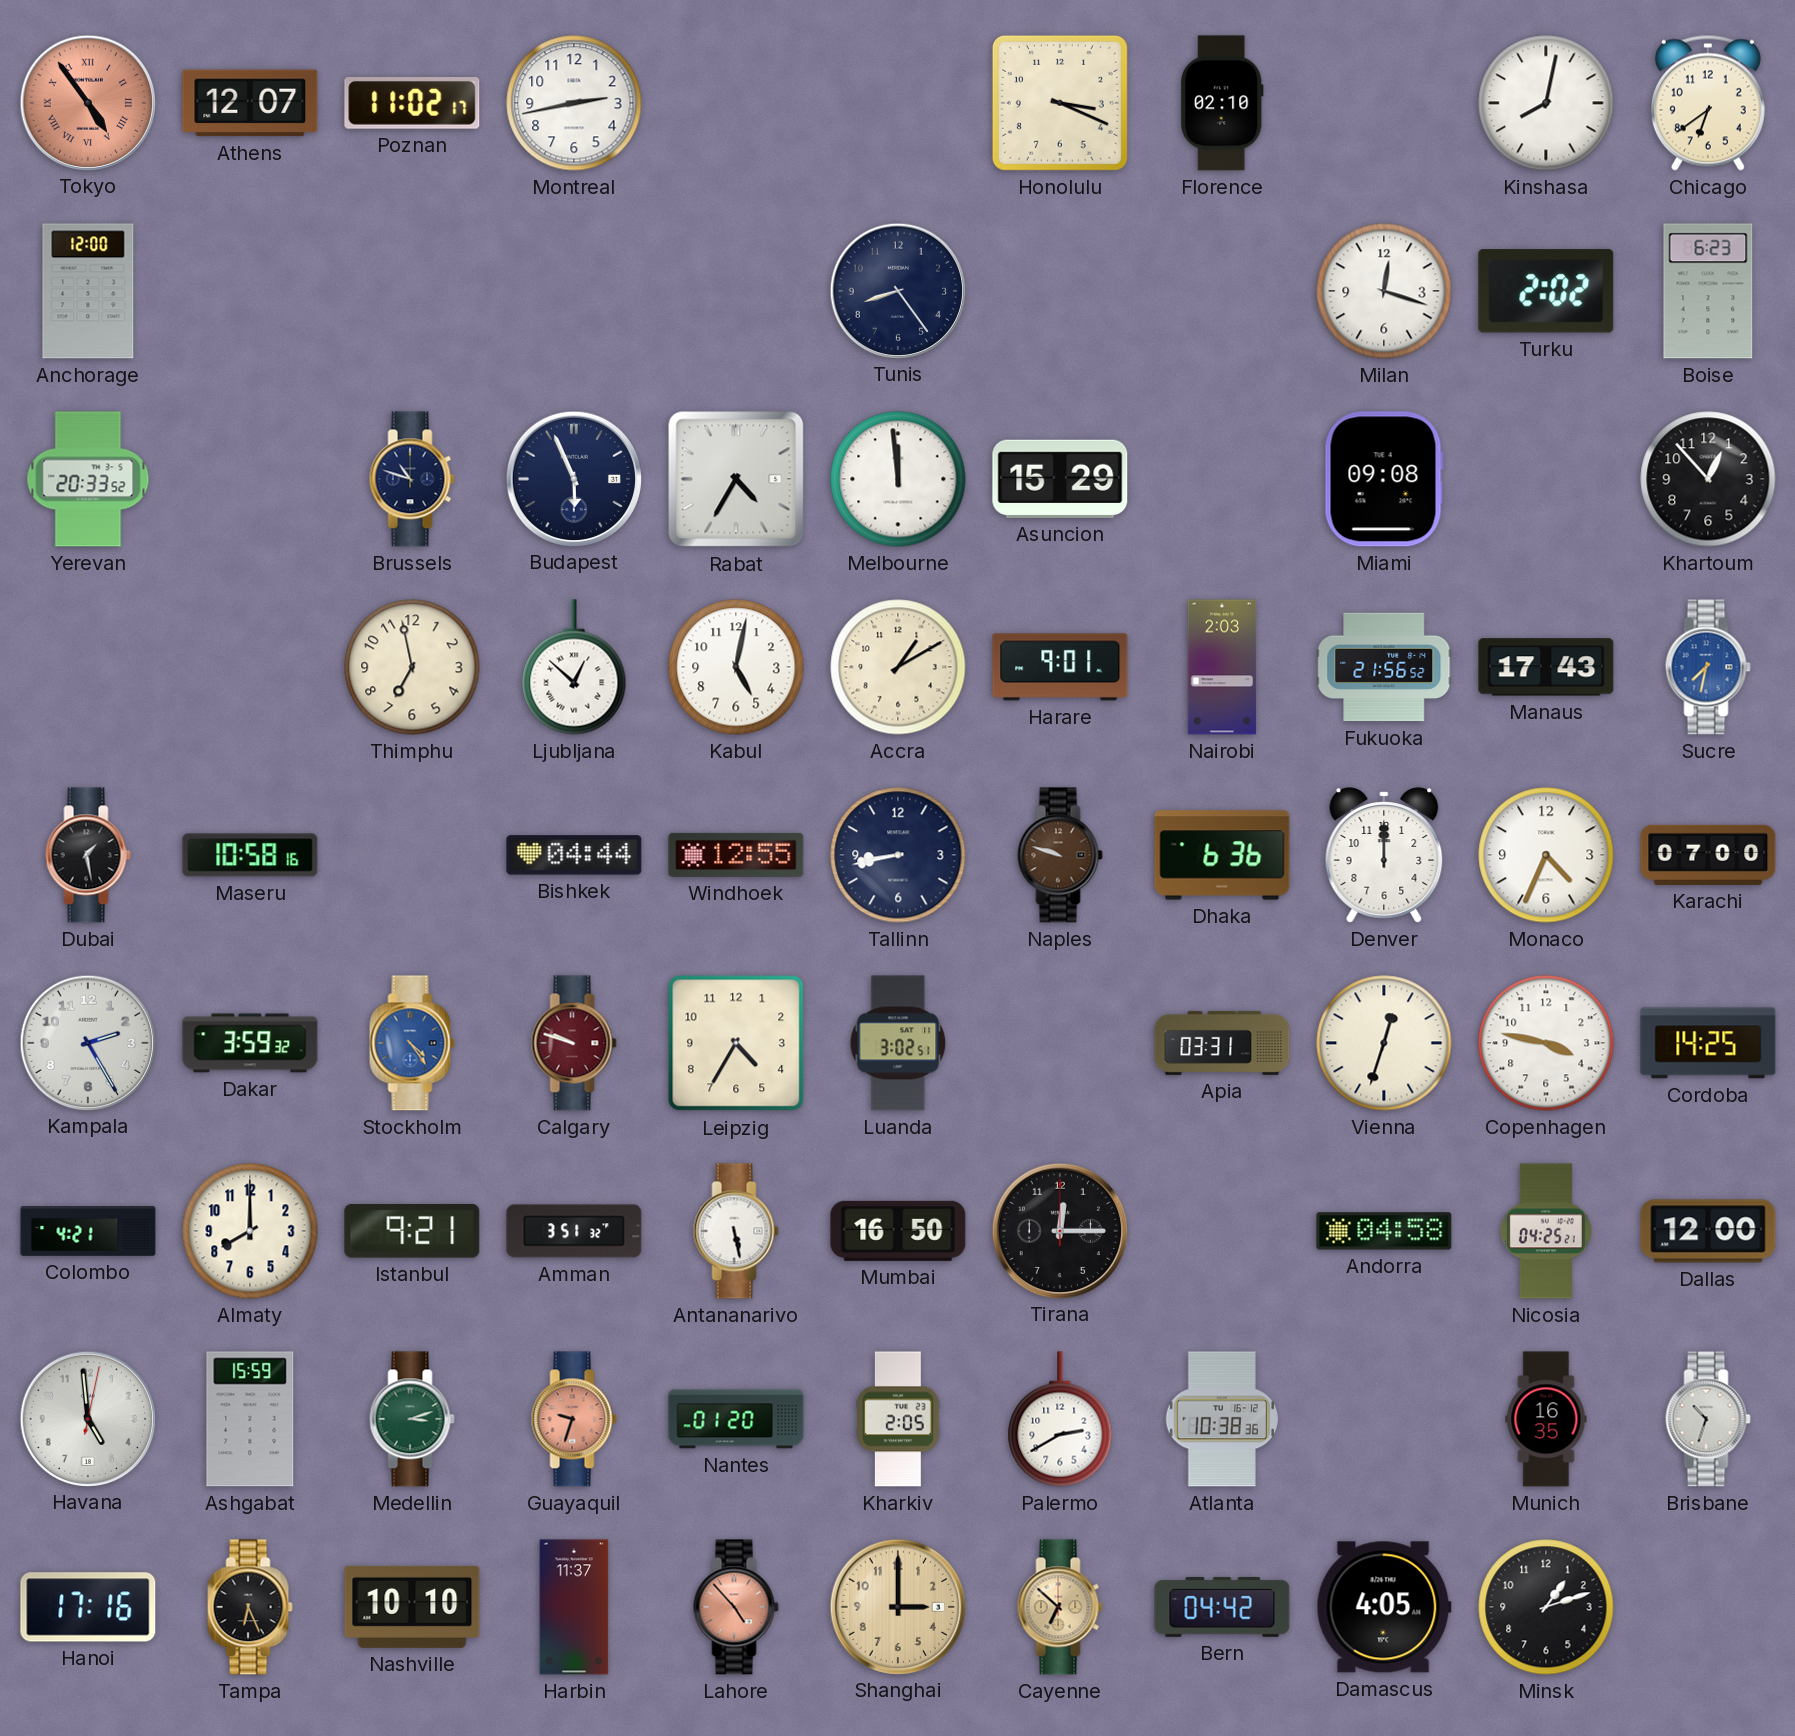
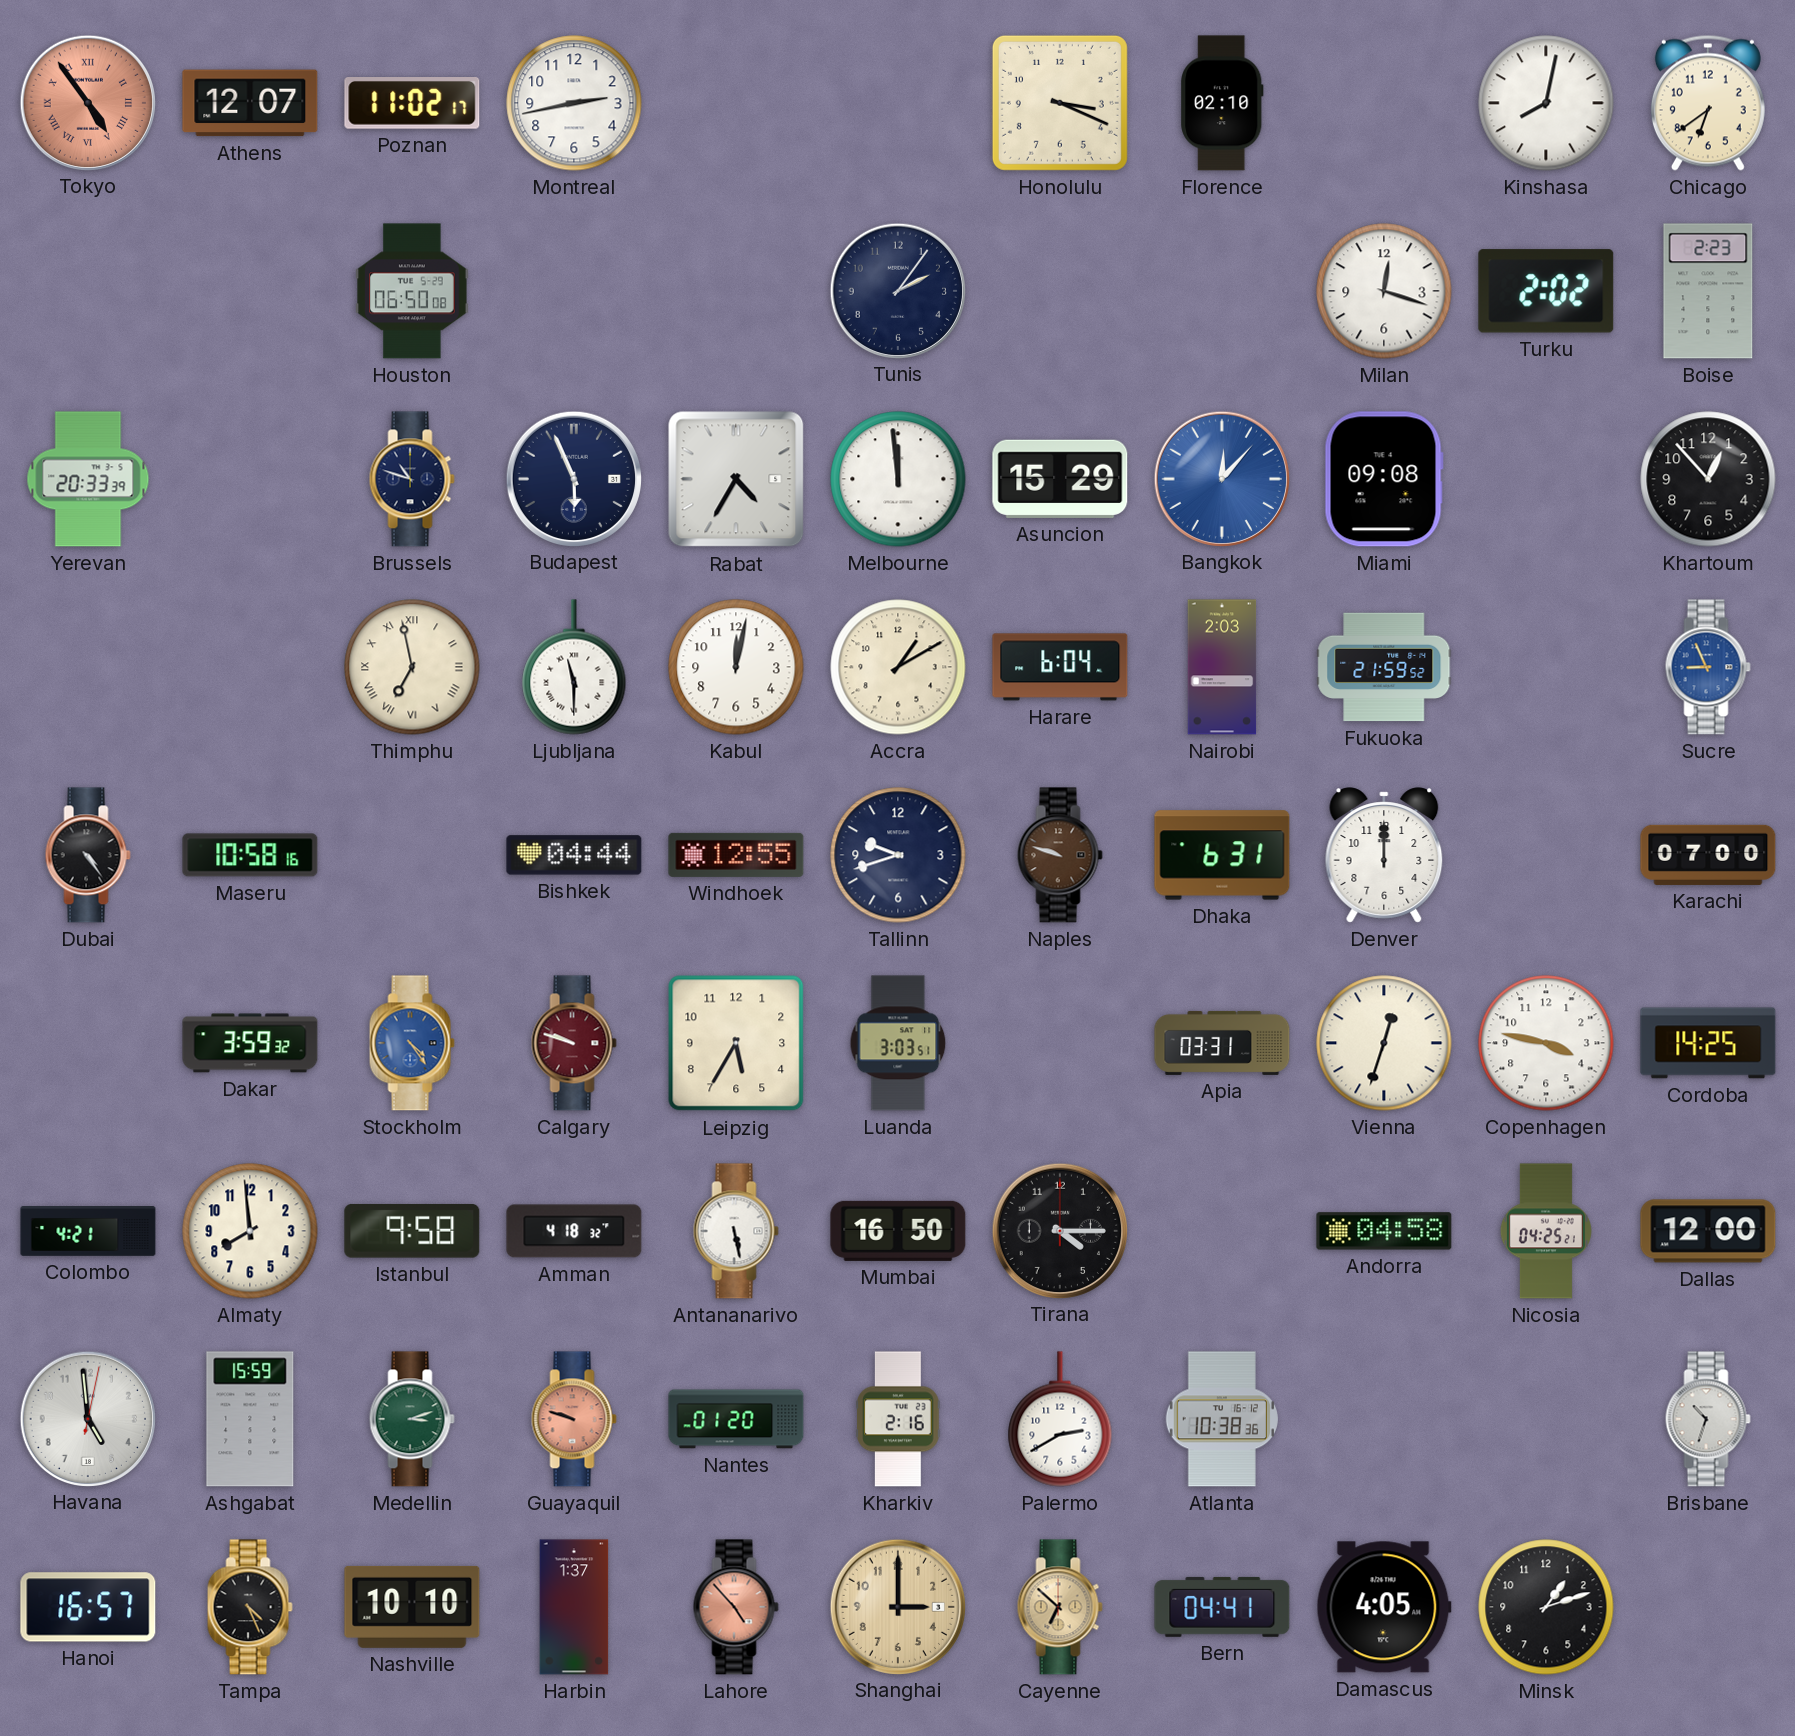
Anchorage: 12:00 -> none (88, 291)
Houston: none -> 06:50 (412, 291)
Tunis: 8:24 -> 2:06 (897, 290)
Boise: 6:23 -> 2:23 (1708, 291)
Yerevan: 20:33:52 -> 20:33:39 (88, 479)
Bangkok: none -> 12:07 (1221, 478)
Thimphu numerals: Arabic -> Roman (412, 667)
Ljubljana: 12:52 -> 11:30 (574, 667)
Kabul: 5:02 -> 12:02 (736, 667)
Harare: 9:01 -> 6:04 (1060, 667)
Fukuoka: 21:56 -> 21:59 (1384, 667)
Manaus: 17:43 -> none (1546, 667)
Sucre: 7:32 -> 8:56 (1708, 667)
Dubai: 1:28 -> 4:24 (88, 855)
Tallinn: 8:43 -> 9:42 (898, 855)
Dhaka: 6:36 -> 6:31 (1222, 855)
Monaco: 4:34 -> none (1546, 855)
Kampala: 2:25 -> none (87, 1042)
Leipzig: 4:35 -> 5:35 (736, 1043)
Luanda: 3:02 -> 3:03 (898, 1043)
Almaty: 8:00 -> 7:59 (250, 1231)
Istanbul: 9:21 -> 9:58 (412, 1231)
Amman: 3:51 -> 4:18 (574, 1231)
Tirana: 12:15 -> 4:15 (1059, 1230)
Guayaquil: 9:33 -> 9:48 (574, 1419)
Kharkiv: 2:05 -> 2:16 (898, 1419)
Munich: 16:35 -> none (1546, 1419)
Hanoi: 17:16 -> 16:57 (88, 1607)
Tampa: 6:26 -> 4:26 (250, 1607)
Harbin: 11:37 -> 1:37 (574, 1607)
Bern: 04:42 -> 04:41 (1222, 1607)
